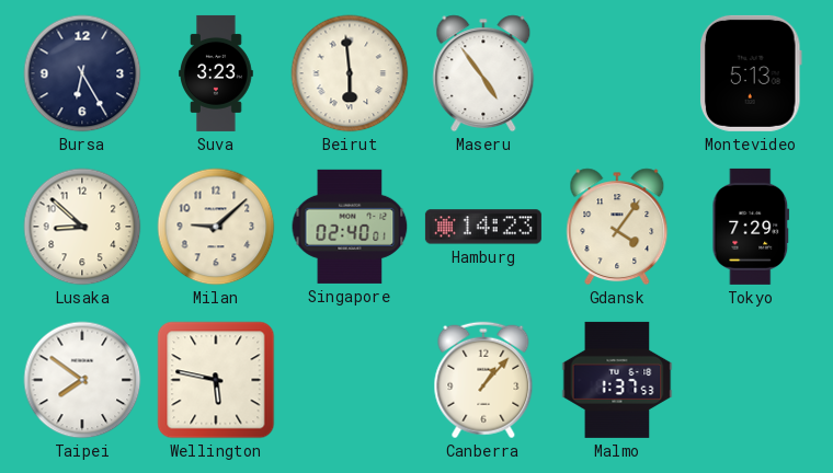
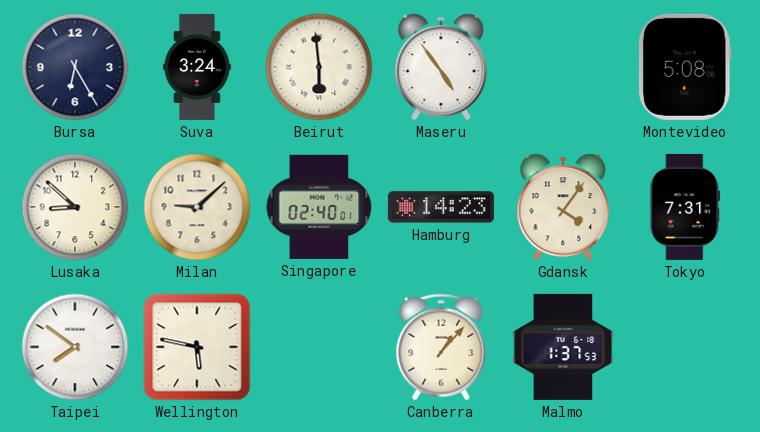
Suva: 3:23 -> 3:24 (198, 67)
Montevideo: 5:13 -> 5:08 (685, 67)
Tokyo: 7:29 -> 7:31 (685, 207)
